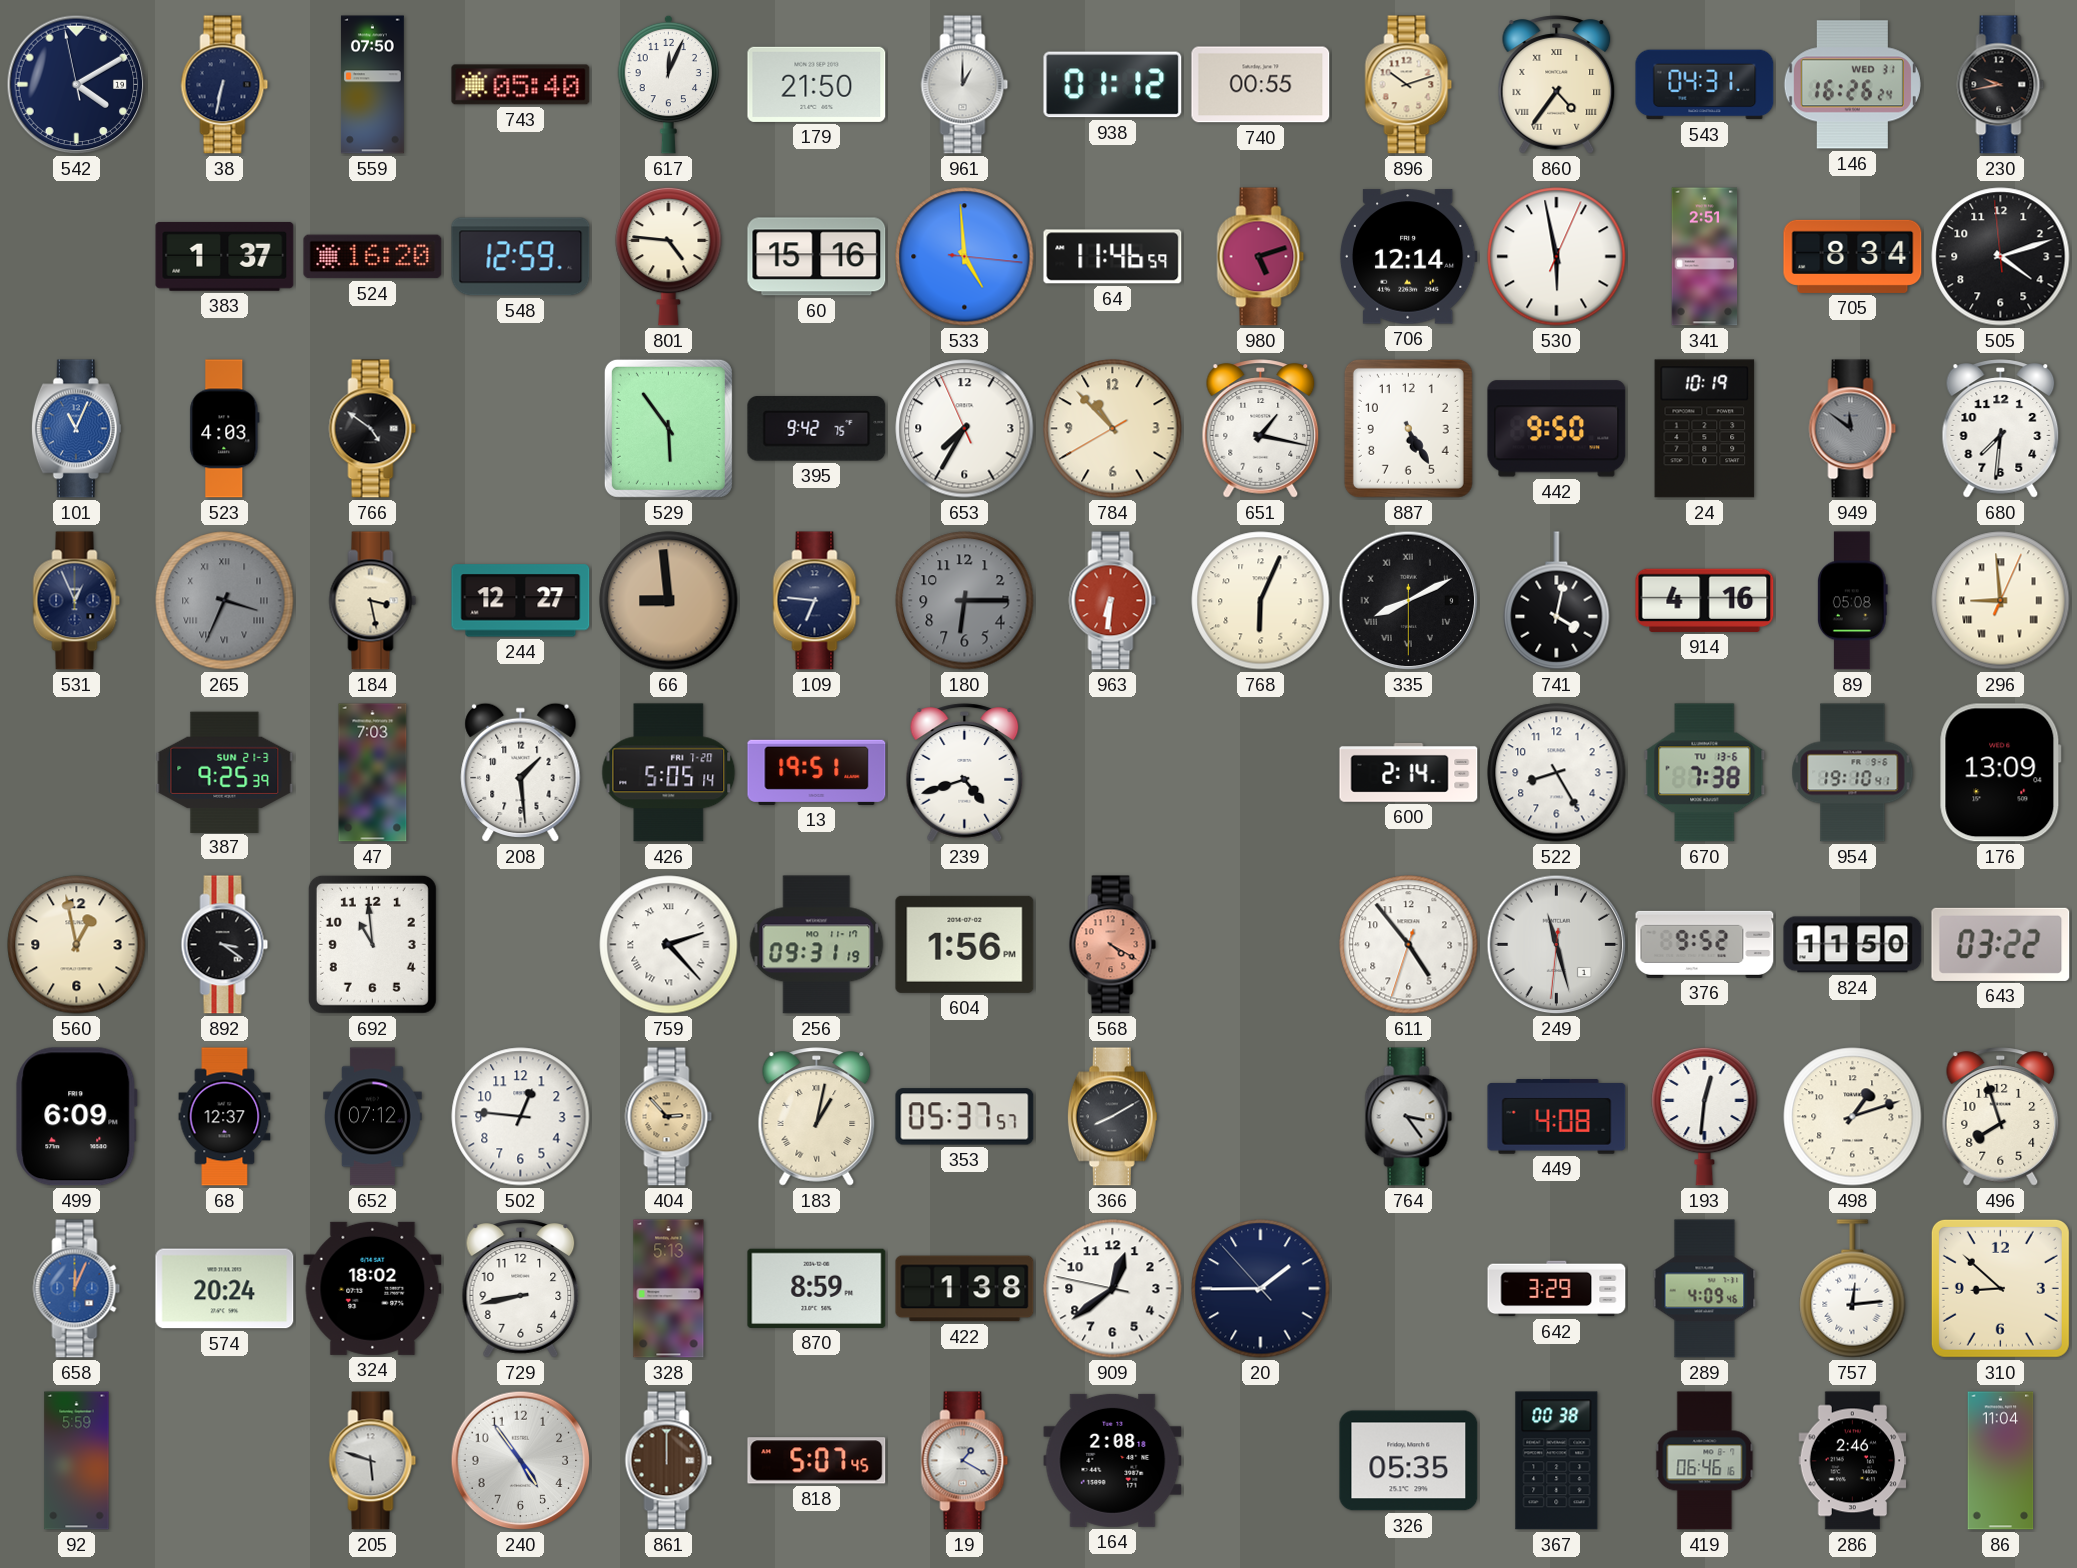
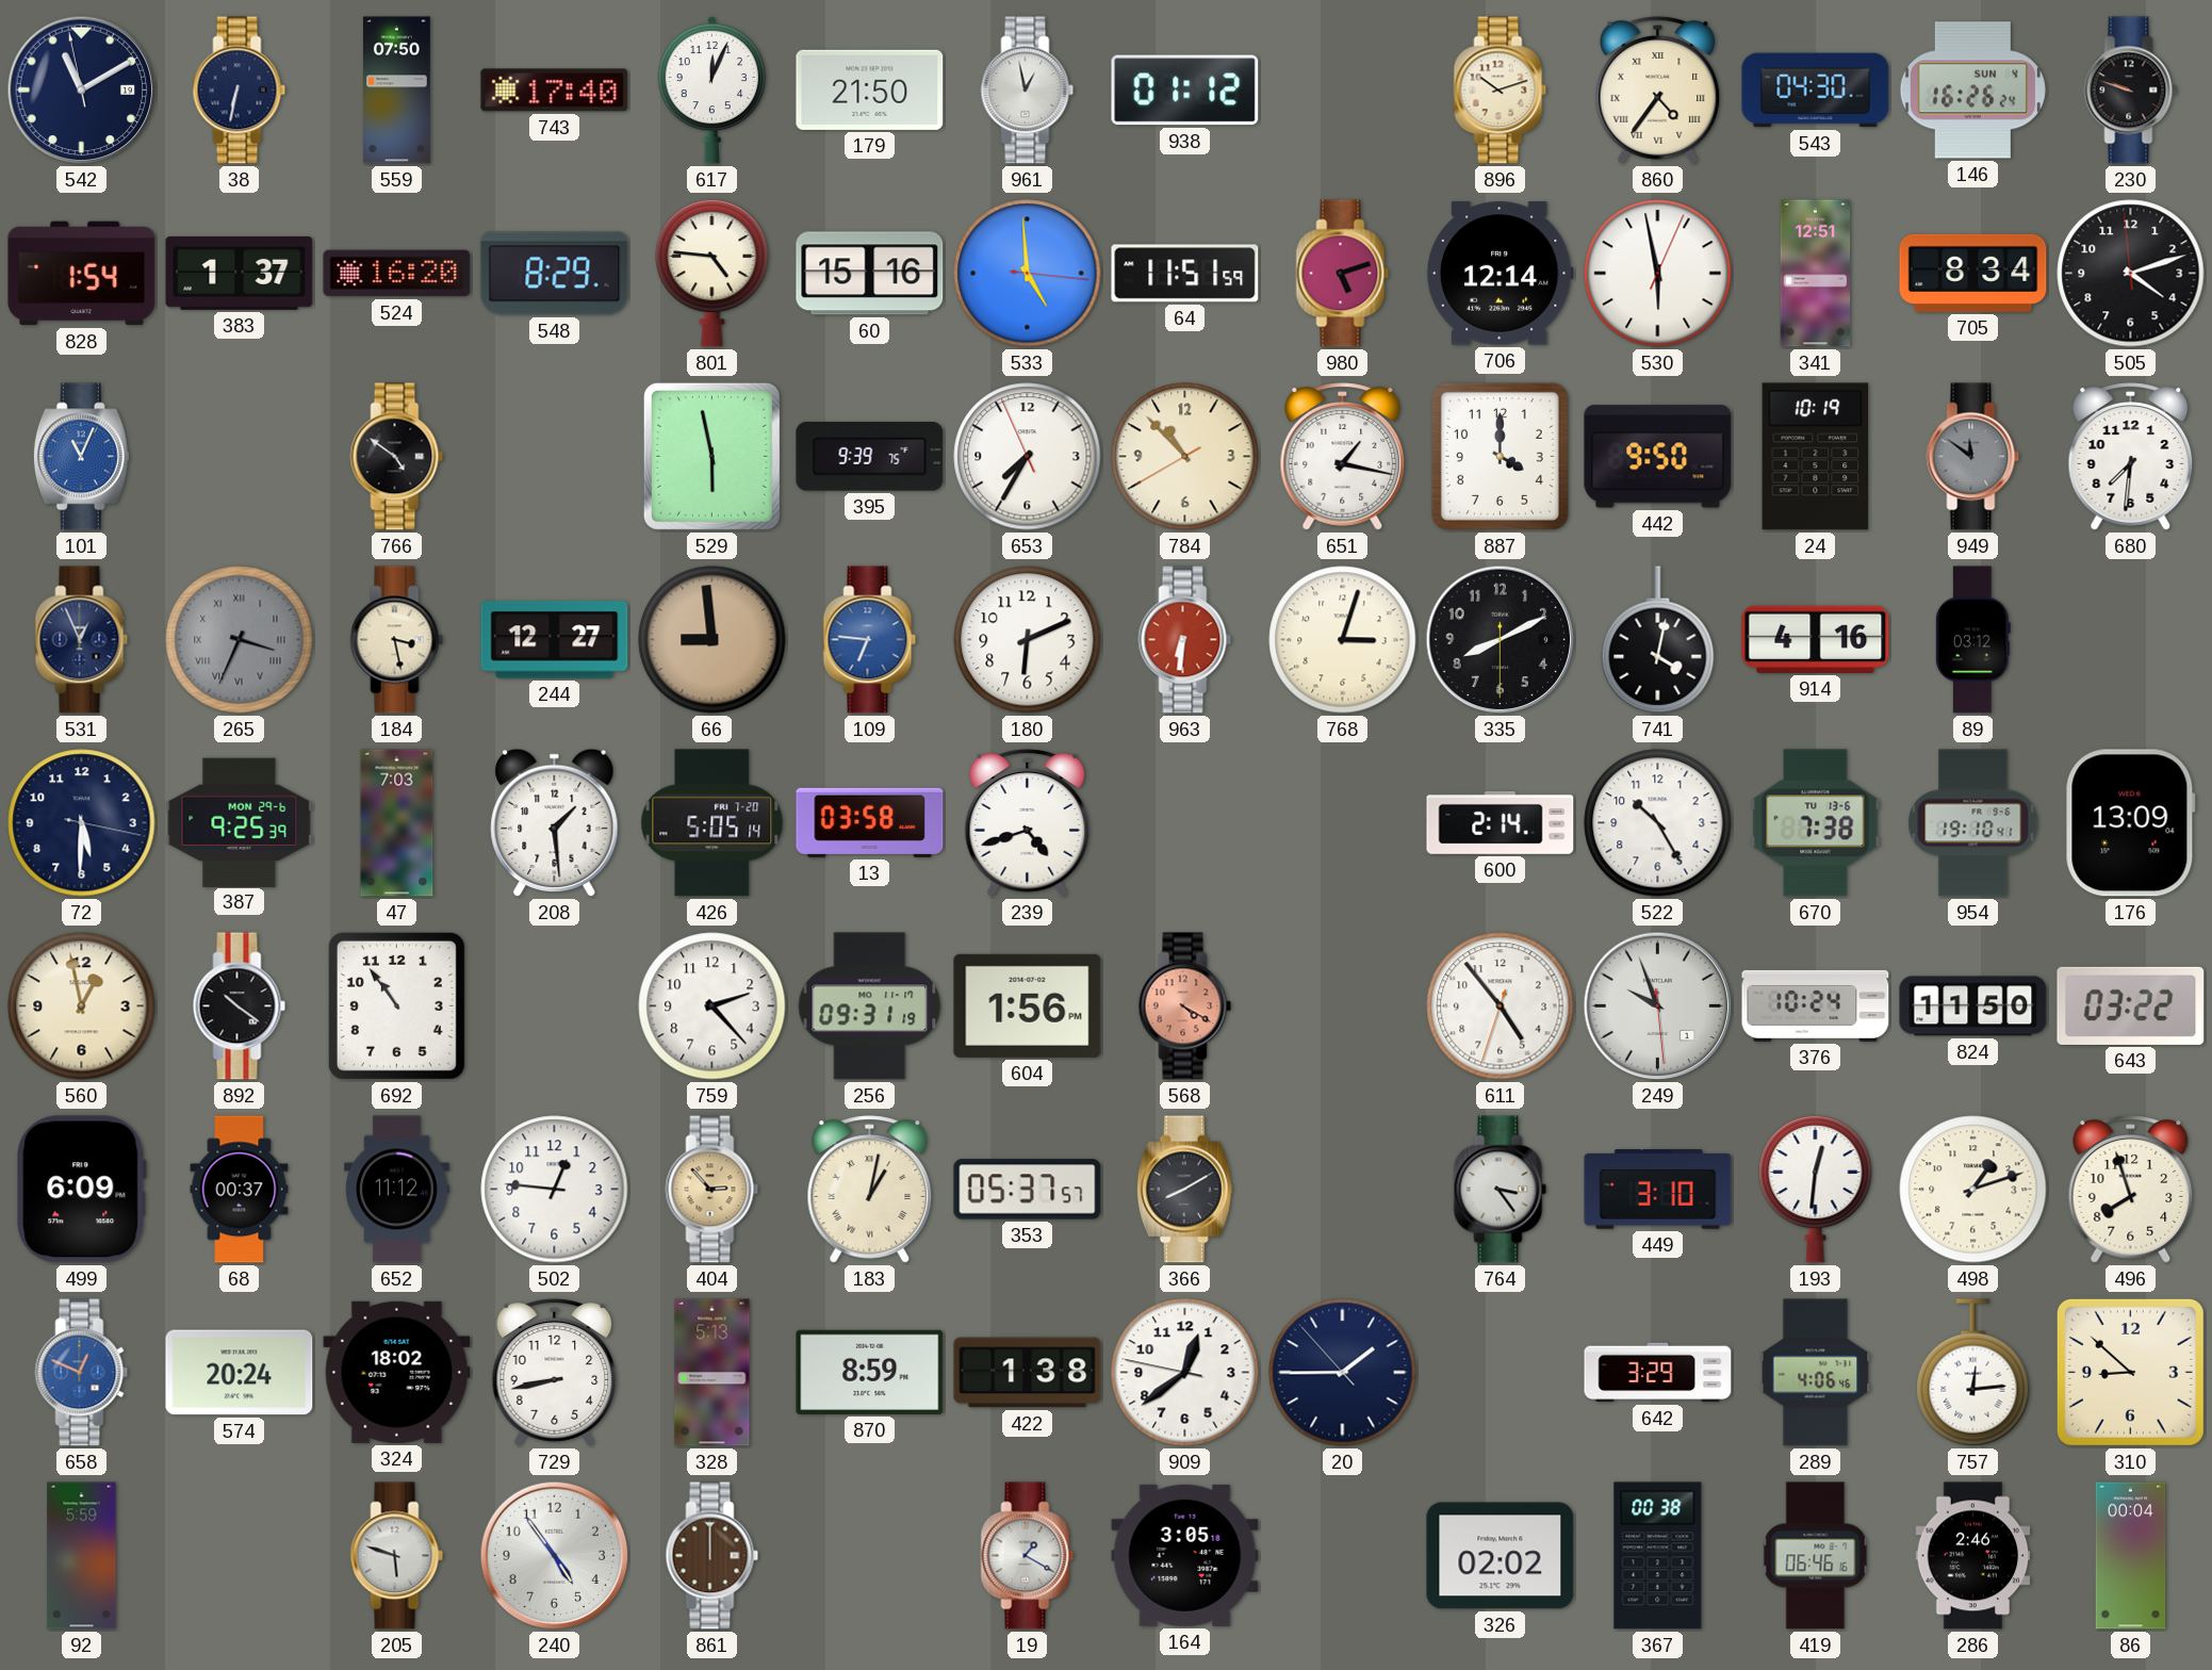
542: 4:09 -> 11:09 (82, 91)
743: 05:40 -> 17:40 (555, 91)
961: 1:00 -> 12:58 (1028, 91)
740: 00:55 -> none (1261, 85)
543: 04:31 -> 04:30 (1816, 91)
146 date: WED 31 -> SUN 4 (1972, 91)
230: 9:43 -> 9:48 (2131, 91)
828: none -> 1:54 (82, 274)
548: 12:59 -> 8:29 (555, 274)
64: 11:46 -> 11:51 (1185, 274)
341: 2:51 -> 12:51 (1816, 274)
523: 4:03 -> none (225, 429)
529: 5:54 -> 5:58 (711, 456)
395: 9:42 -> 9:39 (870, 457)
887: 5:25 -> 4:00 (1500, 456)
109 dial: navy -> blue (870, 640)
180: 6:15 -> 6:11 (1028, 640)
180 dial: grey -> white (1028, 640)
768: 6:04 -> 3:03 (1343, 640)
335 numerals: Roman -> Arabic (1501, 640)
89: 05:08 -> 03:12 (1972, 640)
296: 8:59 -> none (2001, 601)
72: none -> 5:30 (82, 823)
387 date: SUN 21-3 -> MON 29-6 (240, 822)
13: 19:51 -> 03:58 (870, 822)
522: 8:25 -> 10:25 (1658, 823)
892: 3:21 -> 10:21 (240, 1006)
692: 10:59 -> 10:54 (396, 1005)
759 numerals: Roman -> Arabic (712, 1006)
249: 11:27 -> 9:56 (1658, 1006)
376: 9:52 -> 10:24 (1816, 1005)
68: 12:37 -> 00:37 (240, 1190)
652: 07:12 -> 11:12 (397, 1190)
449: 4:08 -> 3:10 (1658, 1190)
658: 12:04 -> 12:49 (82, 1373)
289: 4:09 -> 4:06 (1816, 1373)
818: 5:07 -> none (817, 1461)
164: 2:08 -> 3:05 (1185, 1555)
326: 05:35 -> 02:02 (1501, 1556)
86: 11:04 -> 00:04 (2131, 1556)
